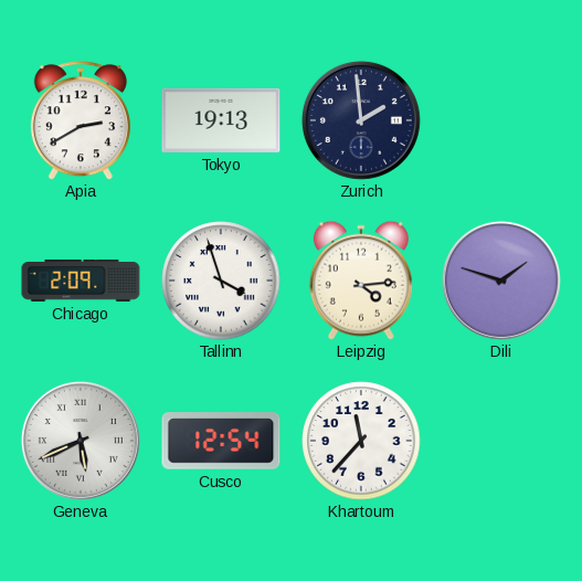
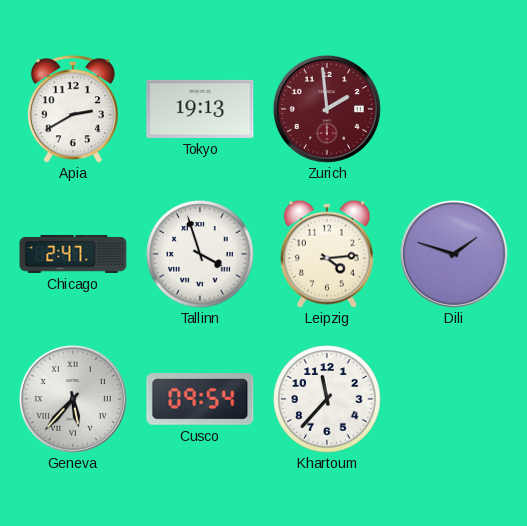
Zurich dial: navy -> burgundy (327, 109)
Chicago: 2:09 -> 2:47 (73, 254)
Geneva: 5:41 -> 5:37 (73, 399)
Cusco: 12:54 -> 09:54 (200, 399)
